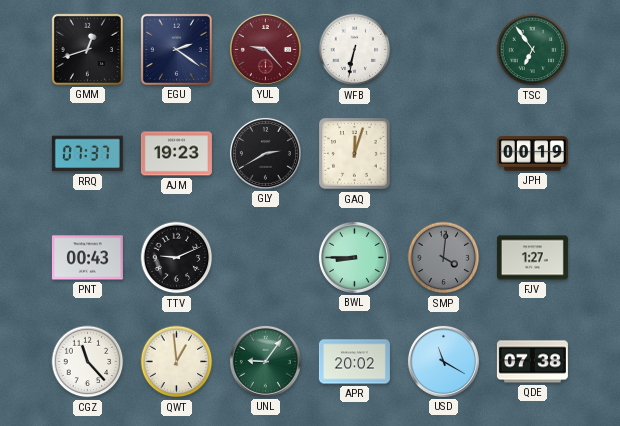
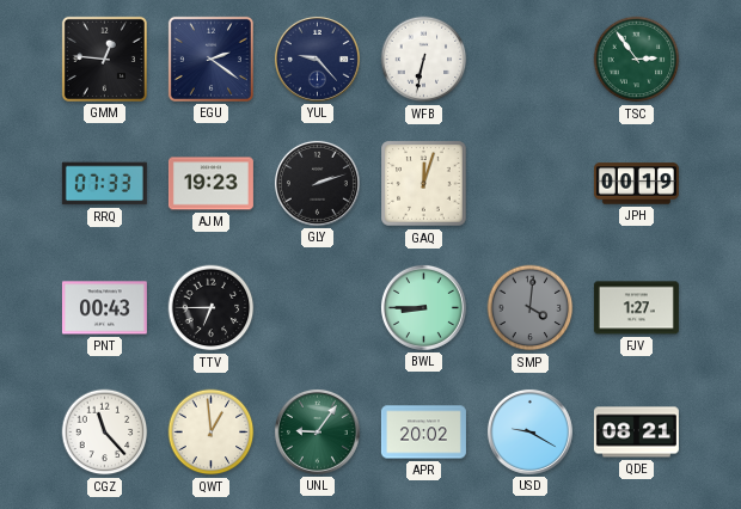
GMM: 12:42 -> 12:46 (104, 59)
YUL dial: burgundy -> navy (317, 59)
TSC: 6:54 -> 2:54 (637, 60)
RRQ: 07:37 -> 07:33 (104, 184)
GLY: 2:40 -> 2:12 (317, 183)
TTV: 9:11 -> 6:45 (212, 308)
USD: 11:20 -> 9:20 (529, 431)
QDE: 07:38 -> 08:21 (636, 433)
